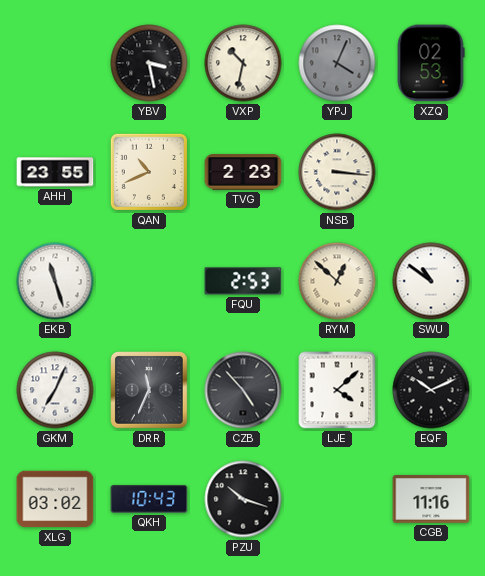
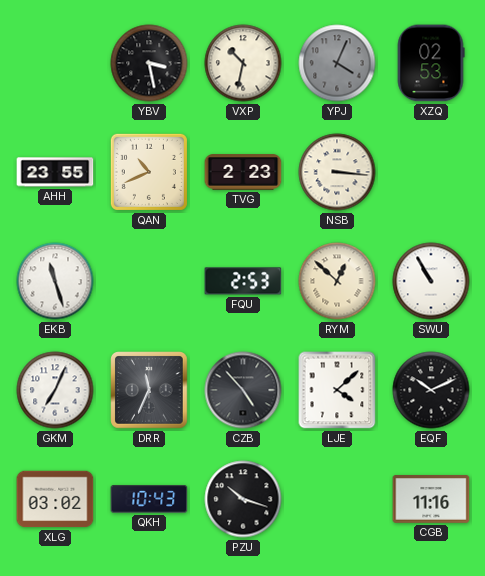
SWU: 10:51 -> 10:55 (431, 281)
